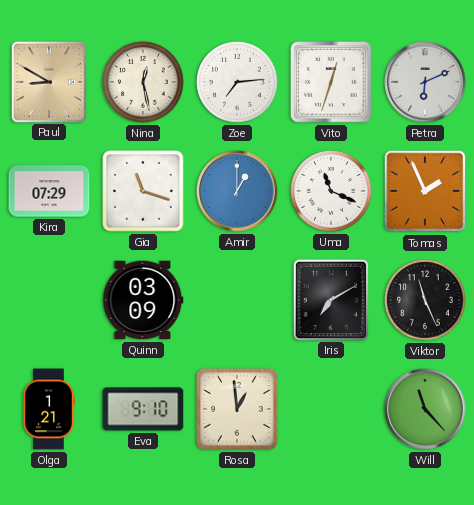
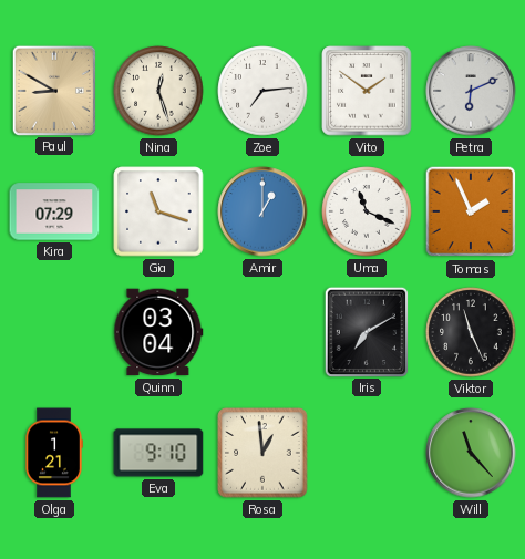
Nina: 12:28 -> 12:27 (158, 91)
Vito: 12:33 -> 1:51 (367, 91)
Quinn: 03:09 -> 03:04 (158, 332)
